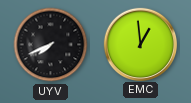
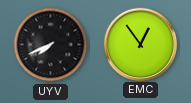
EMC: 12:59 -> 12:54 (140, 44)
